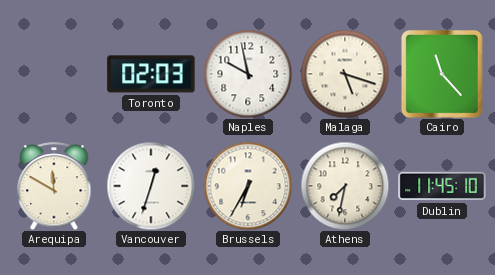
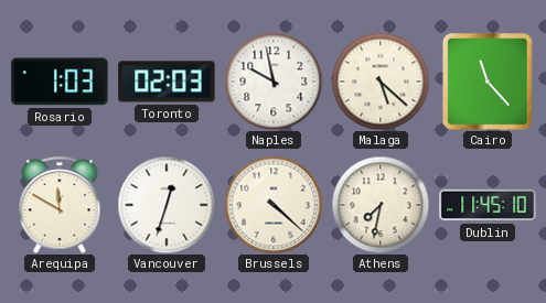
Rosario: none -> 1:03 (60, 82)
Malaga: 5:18 -> 5:22 (381, 82)
Brussels: 6:35 -> 4:22 (274, 205)
